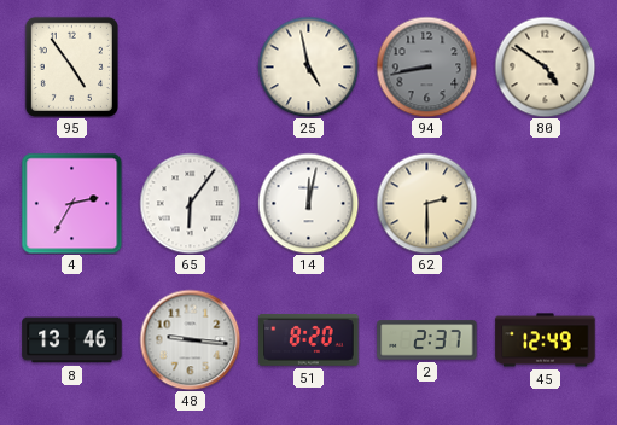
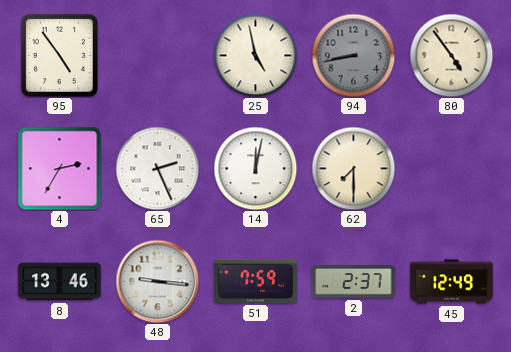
80: 4:51 -> 4:54 (451, 55)
65: 6:06 -> 2:26 (157, 168)
62: 2:30 -> 7:30 (353, 168)
51: 8:20 -> 7:59 (256, 282)
